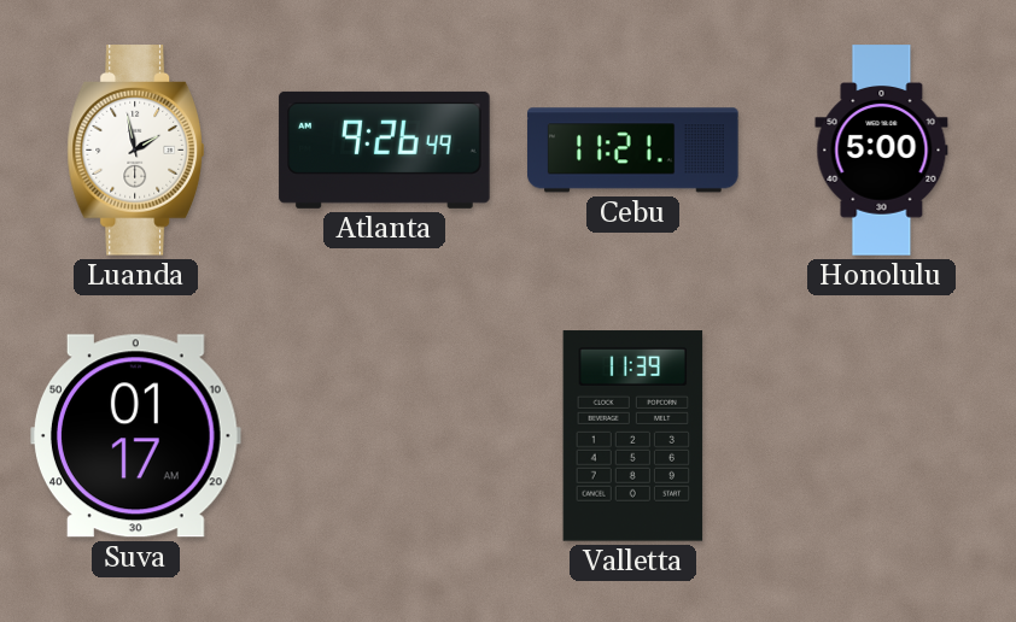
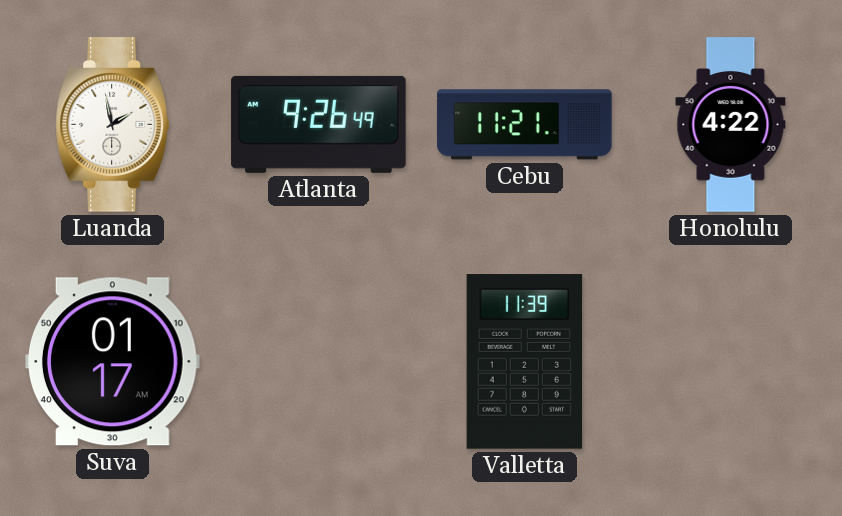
Honolulu: 5:00 -> 4:22 (731, 125)
